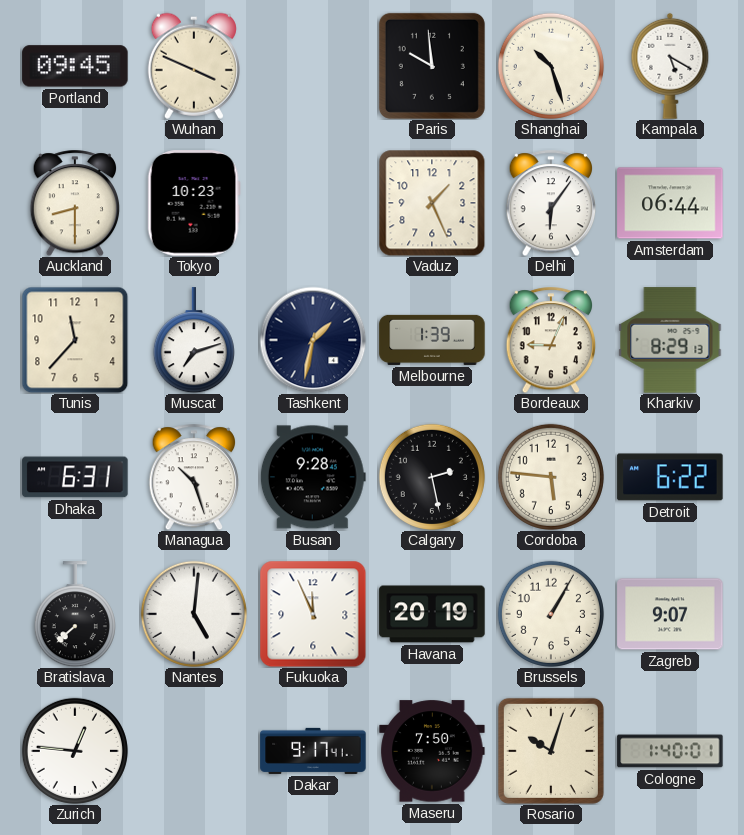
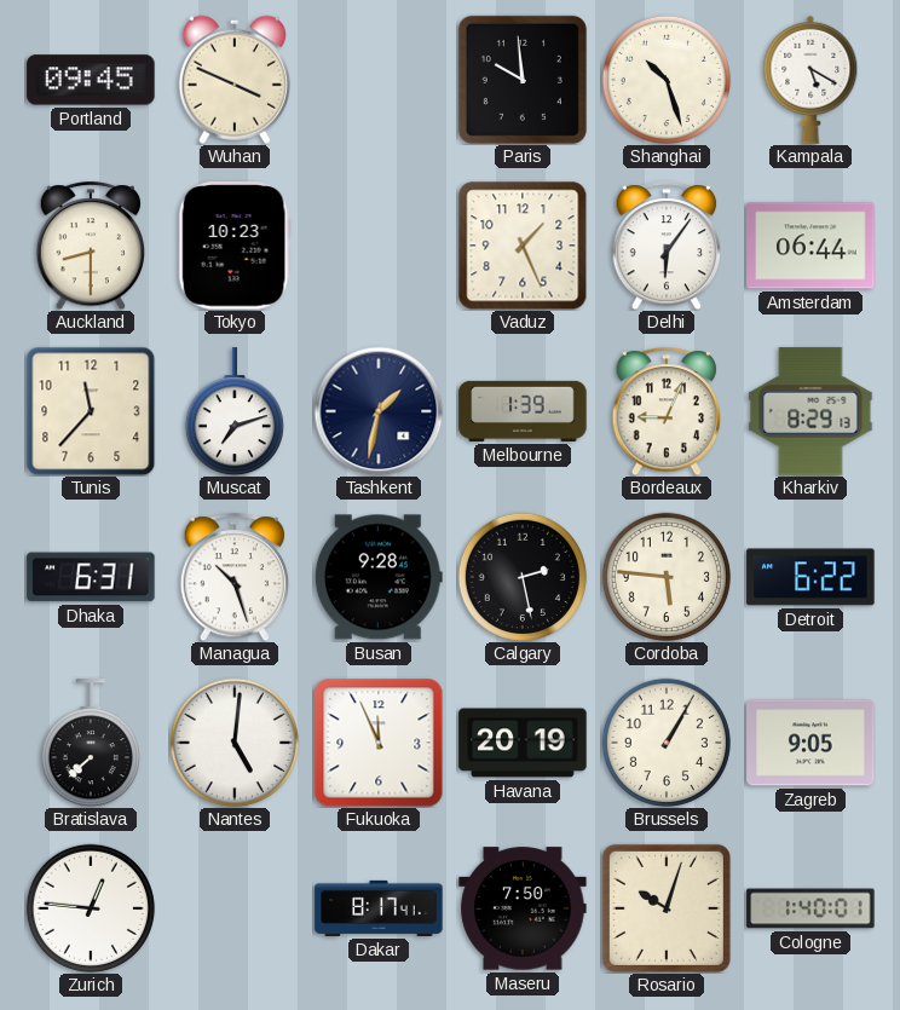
Zagreb: 9:07 -> 9:05 (810, 743)
Dakar: 9:17 -> 8:17 (379, 908)
